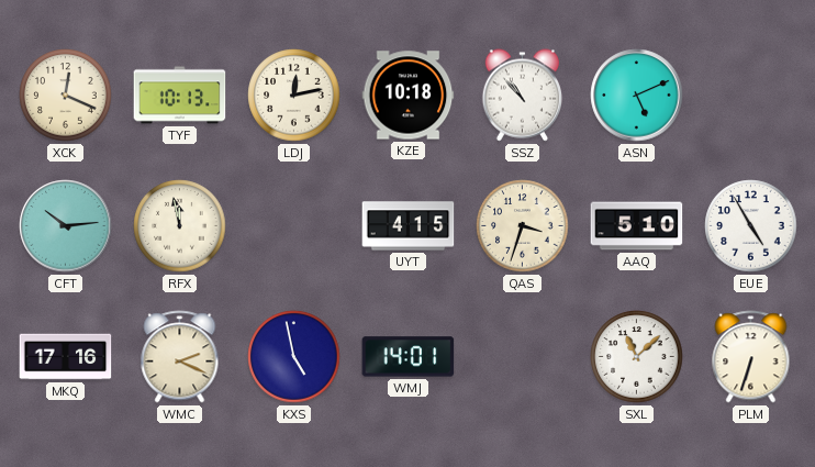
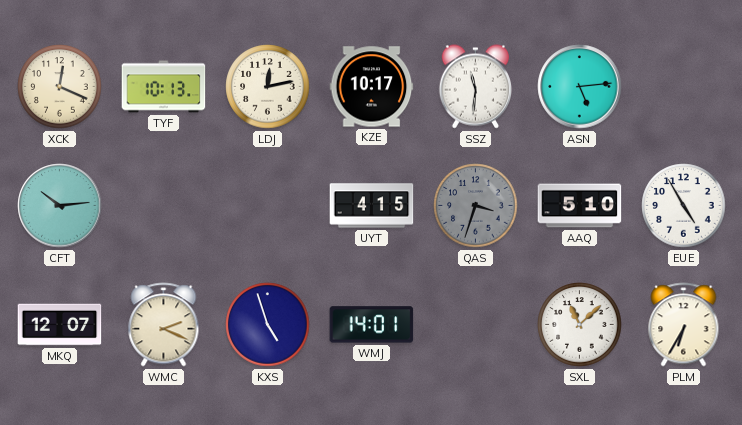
KZE: 10:18 -> 10:17 (372, 87)
SSZ: 10:53 -> 11:31 (475, 87)
ASN: 5:11 -> 5:14 (580, 87)
RFX: 11:58 -> none (180, 226)
QAS dial: cream -> grey (476, 206)
MKQ: 17:16 -> 12:07 (60, 325)
KXS: 4:58 -> 4:57 (268, 325)
PLM: 6:33 -> 6:35 (684, 325)
